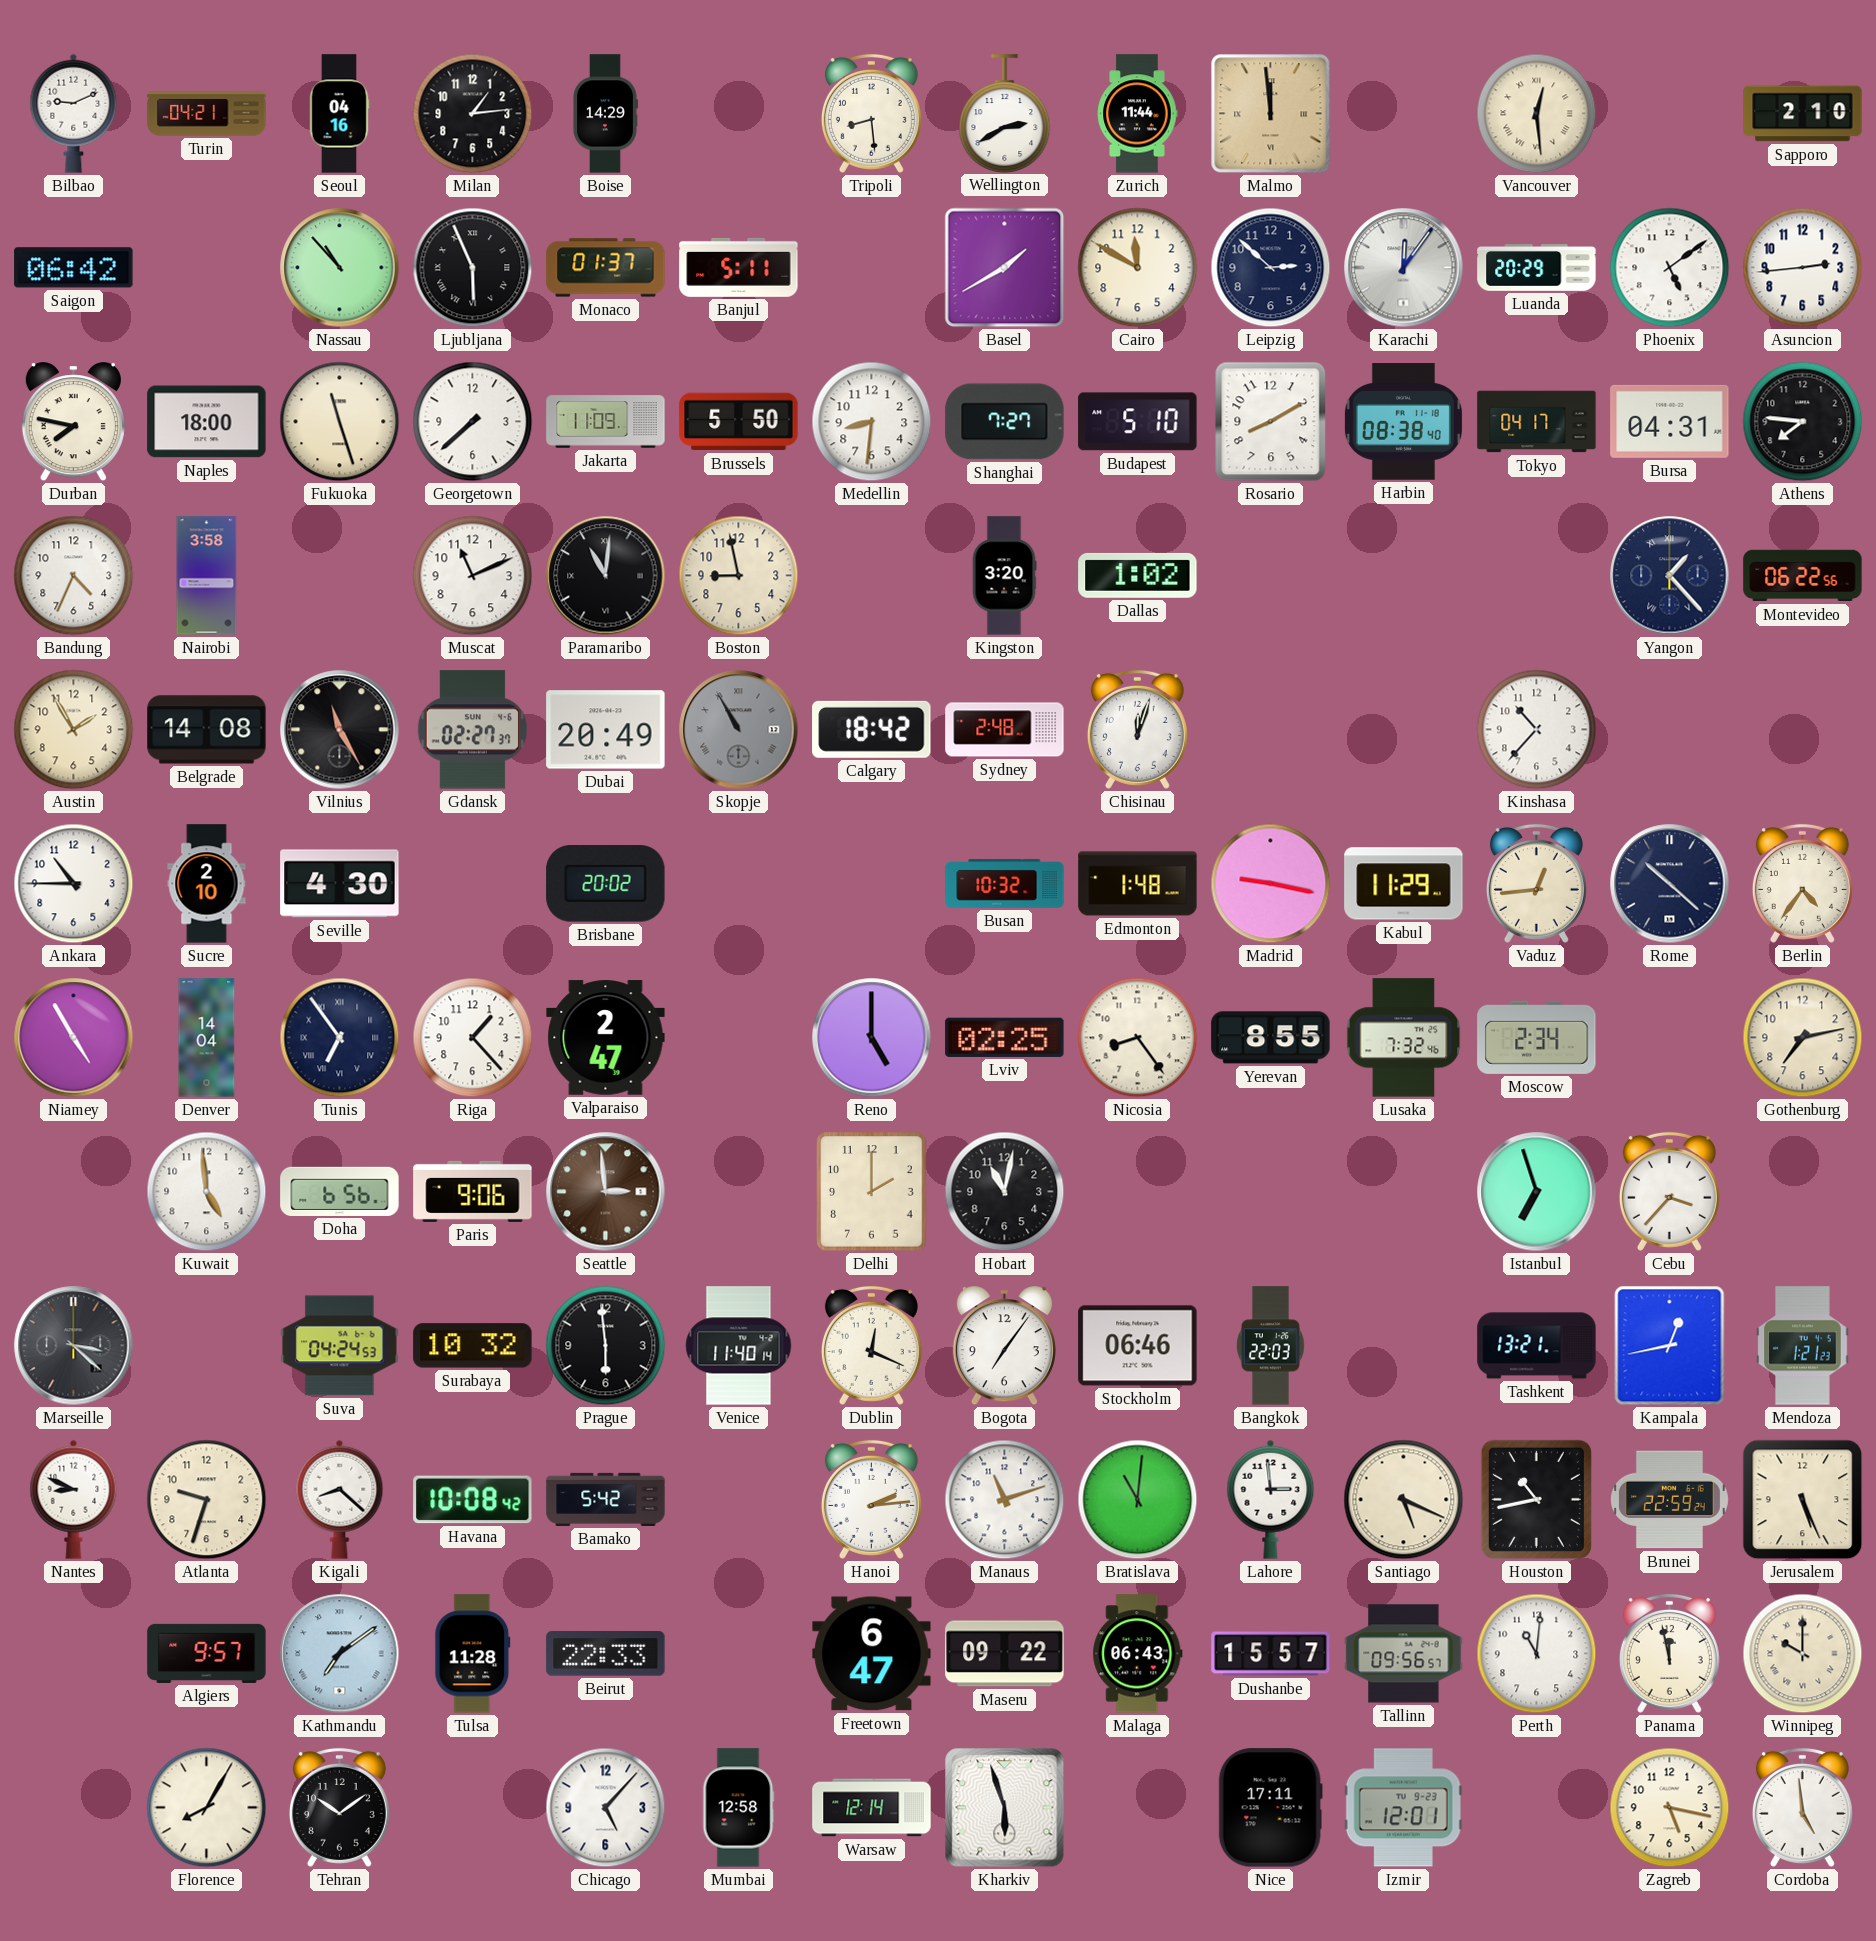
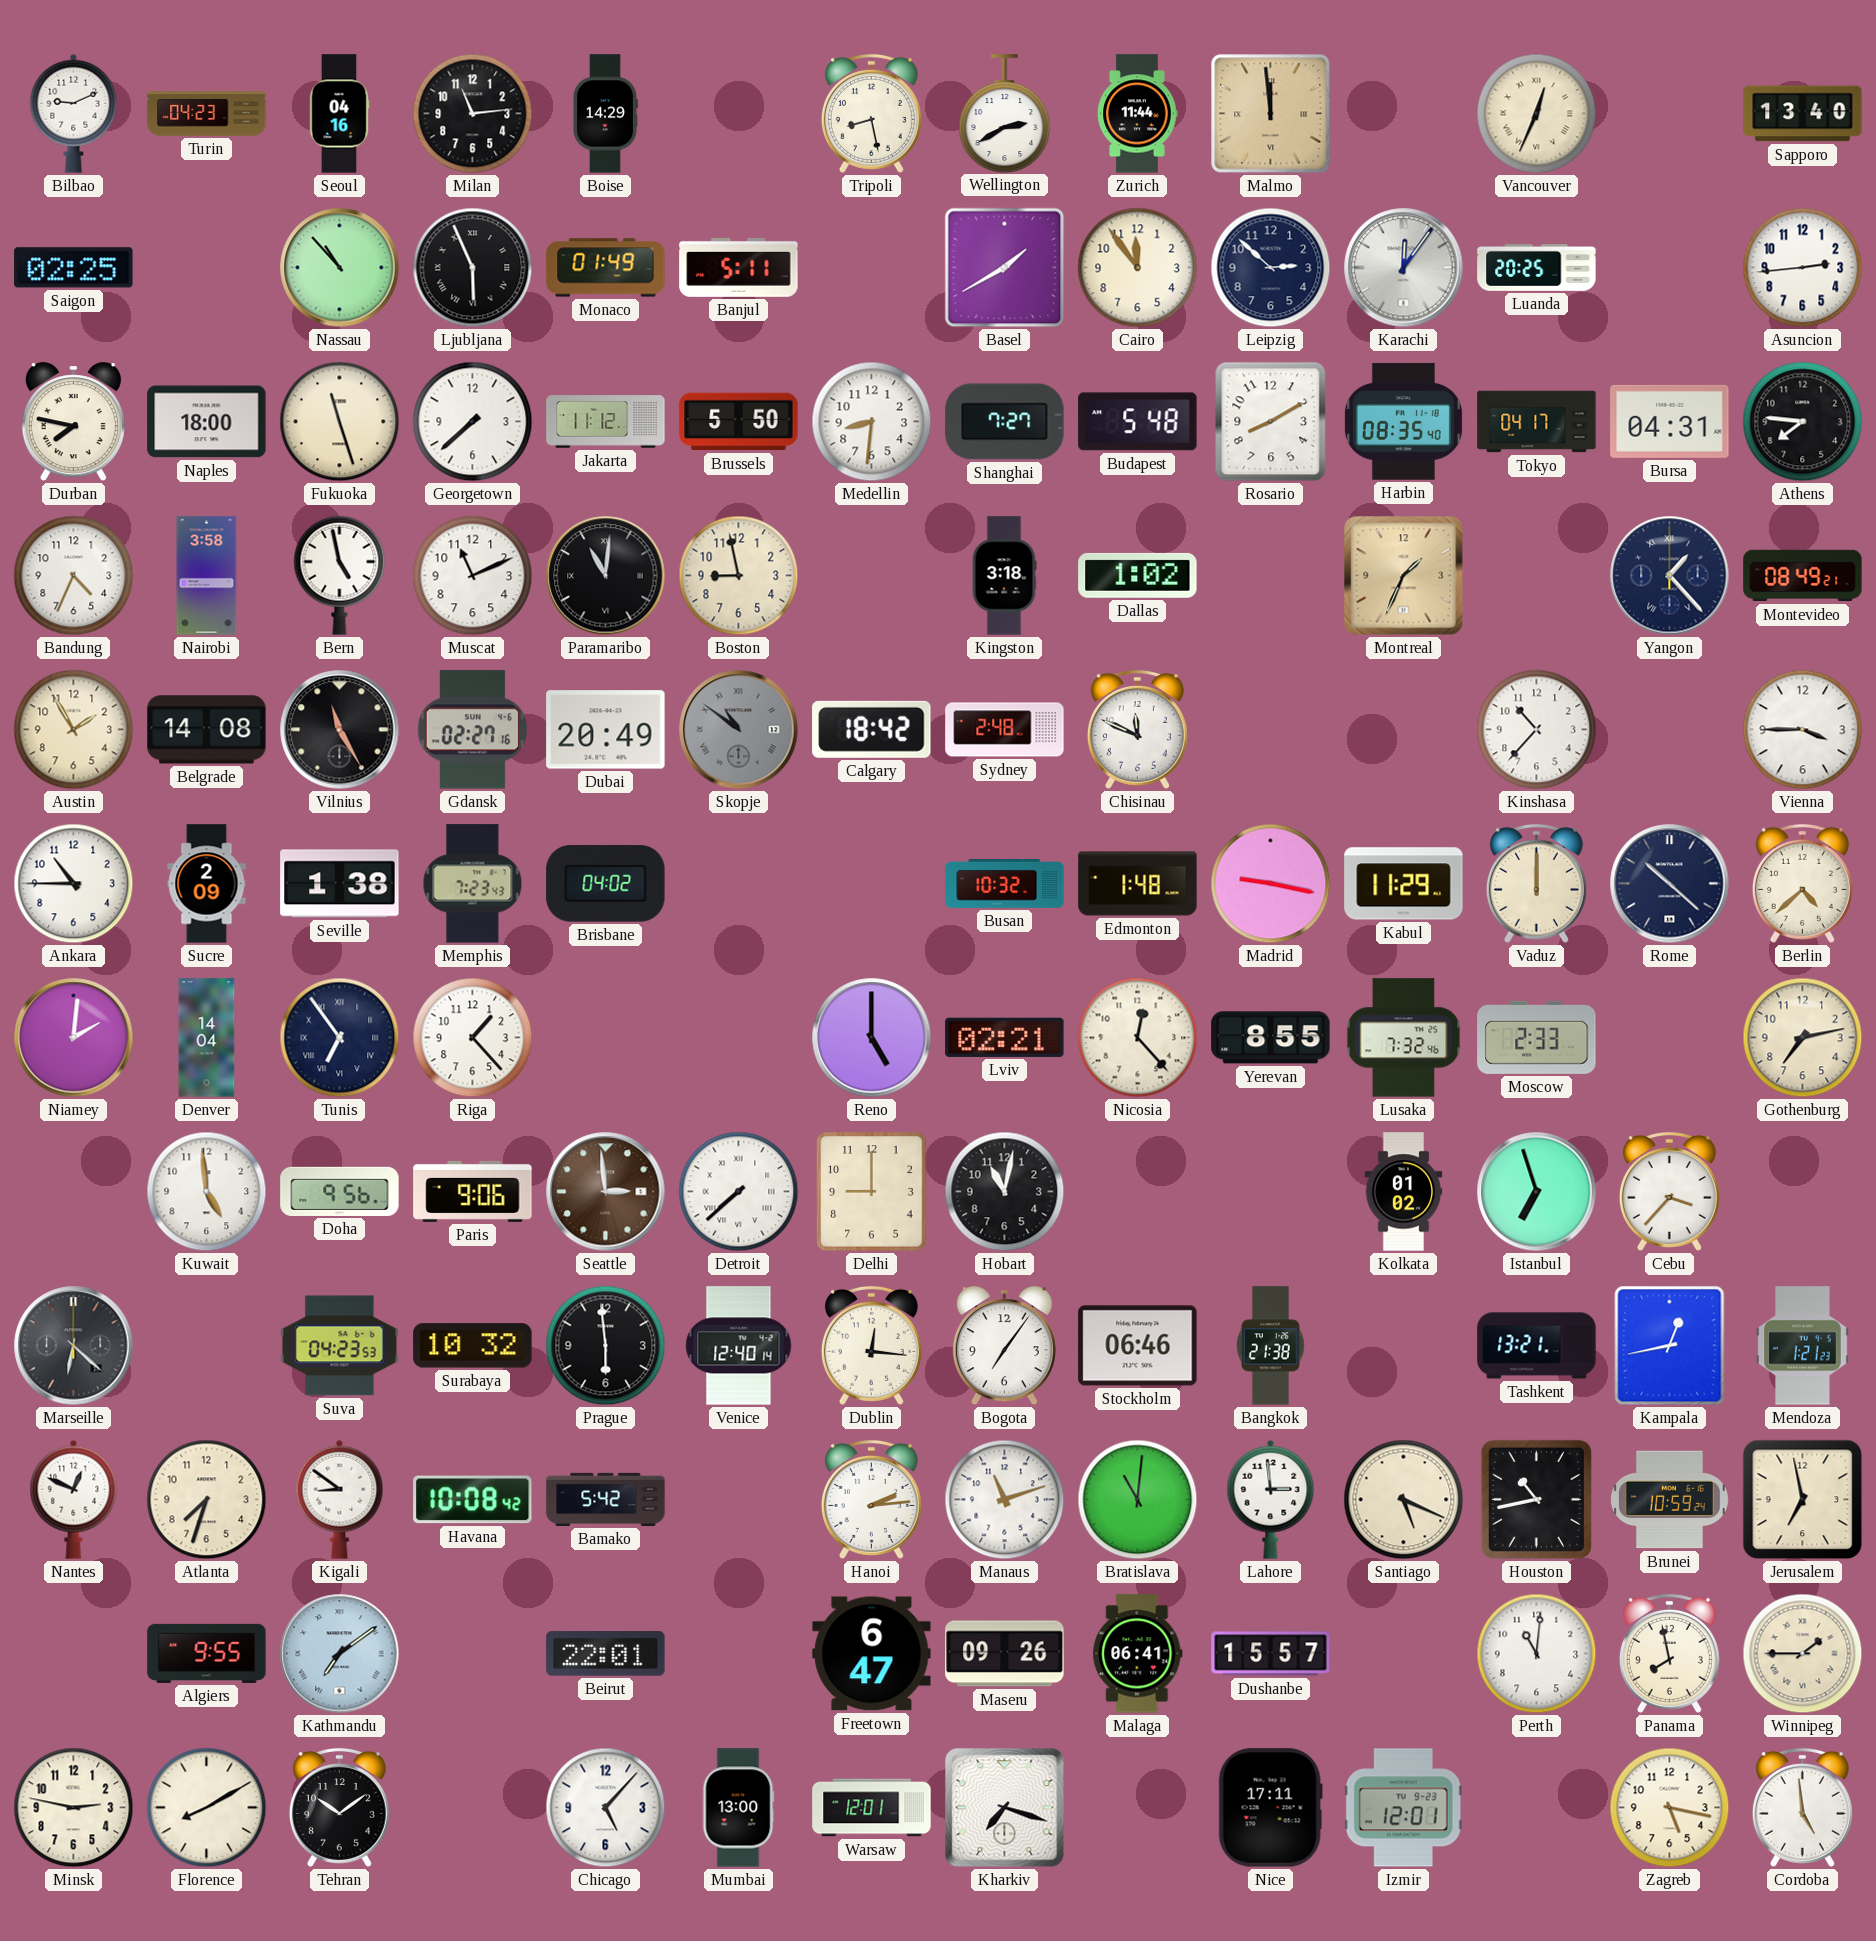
Turin: 04:21 -> 04:23 (207, 114)
Milan: 1:14 -> 11:14 (473, 114)
Tripoli: 8:29 -> 8:28 (871, 113)
Vancouver: 12:29 -> 12:34 (1537, 114)
Sapporo: 2:10 -> 13:40 (1803, 114)
Saigon: 06:42 -> 02:25 (74, 268)
Monaco: 01:37 -> 01:49 (606, 268)
Cairo: 11:50 -> 11:54 (1138, 268)
Luanda: 20:29 -> 20:25 (1537, 268)
Phoenix: 5:09 -> none (1670, 268)
Jakarta: 11:09 -> 11:12 (606, 422)
Budapest: 5:10 -> 5:48 (1138, 422)
Harbin: 08:38 -> 08:35 (1403, 422)
Bern: none -> 4:58 (340, 575)
Kingston: 3:20 -> 3:18 (1004, 576)
Montreal: none -> 1:34 (1404, 576)
Montevideo: 06:22 -> 08:49 (1803, 576)
Gdansk: 02:27:37 -> 02:27:16 (472, 730)
Skopje: 10:55 -> 10:51 (739, 730)
Chisinau: 12:03 -> 11:49 (1137, 729)
Vienna: none -> 3:45 (1803, 730)
Sucre: 2:10 -> 2:09 (207, 884)
Seville: 4:30 -> 1:38 (340, 884)
Memphis: none -> 7:23 (473, 884)
Brisbane: 20:02 -> 04:02 (606, 884)
Vaduz: 12:44 -> 12:00 (1536, 883)
Berlin: 4:36 -> 4:38 (1802, 883)
Niamey: 4:55 -> 2:01 (74, 1038)
Valparaiso: 2:47 -> none (606, 1038)
Lviv: 02:25 -> 02:21 (1005, 1037)
Nicosia: 8:24 -> 12:23 (1138, 1038)
Moscow: 2:34 -> 2:33 (1537, 1037)
Doha: 6:56 -> 9:56 (340, 1191)
Detroit: none -> 7:38 (739, 1192)
Delhi: 2:00 -> 9:00 (872, 1192)
Kolkata: none -> 01:02 (1404, 1192)
Marseille: 3:22 -> 6:22 (74, 1346)
Suva: 04:24 -> 04:23 (340, 1346)
Venice: 11:40 -> 12:40 (739, 1346)
Dublin: 12:19 -> 12:16 (871, 1345)
Bangkok: 22:03 -> 21:38 (1271, 1346)
Nantes: 8:49 -> 12:49 (74, 1499)
Atlanta: 9:33 -> 7:33 (207, 1500)
Kigali: 8:22 -> 8:51 (340, 1499)
Brunei: 22:59 -> 10:59 (1670, 1500)
Jerusalem: 5:26 -> 6:58 (1803, 1500)
Algiers: 9:57 -> 9:55 (207, 1653)
Tulsa: 11:28 -> none (473, 1654)
Beirut: 22:33 -> 22:01 (606, 1654)
Maseru: 09:22 -> 09:26 (1005, 1654)
Malaga: 06:43 -> 06:41 (1138, 1654)
Tallinn: 09:56 -> none (1404, 1654)
Panama: 11:58 -> 7:58 (1669, 1653)
Winnipeg: 10:00 -> 1:45 (1803, 1654)
Minsk: none -> 2:47 (74, 1808)
Florence: 8:05 -> 8:10 (207, 1808)
Mumbai: 12:58 -> 13:00 (738, 1808)
Warsaw: 12:14 -> 12:01 (872, 1808)
Kharkiv: 5:57 -> 7:18 (1005, 1808)
